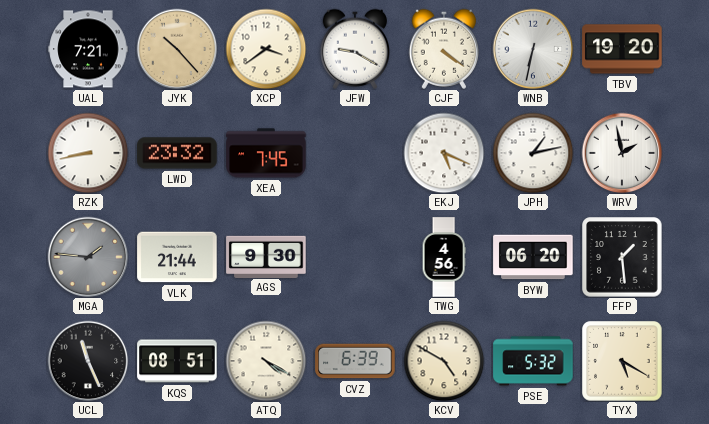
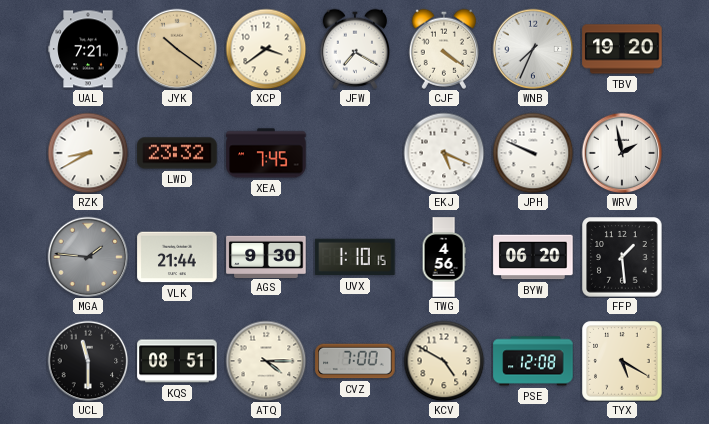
JYK: 10:23 -> 10:21 (177, 49)
JFW: 9:20 -> 7:20 (354, 49)
WNB: 6:32 -> 7:34 (533, 49)
RZK: 8:43 -> 8:40 (88, 153)
JPH: 1:13 -> 9:49 (533, 153)
UVX: none -> 1:10 (355, 257)
UCL: 11:26 -> 11:30 (88, 361)
ATQ: 4:20 -> 4:15 (266, 361)
CVZ: 6:39 -> 7:00 (355, 361)
PSE: 5:32 -> 12:08 (533, 361)
